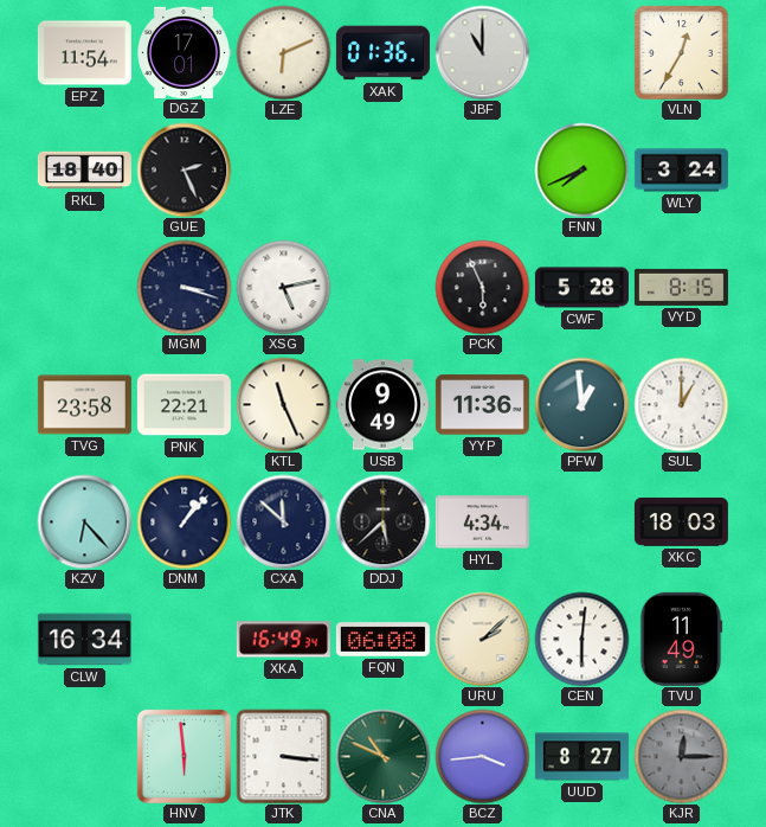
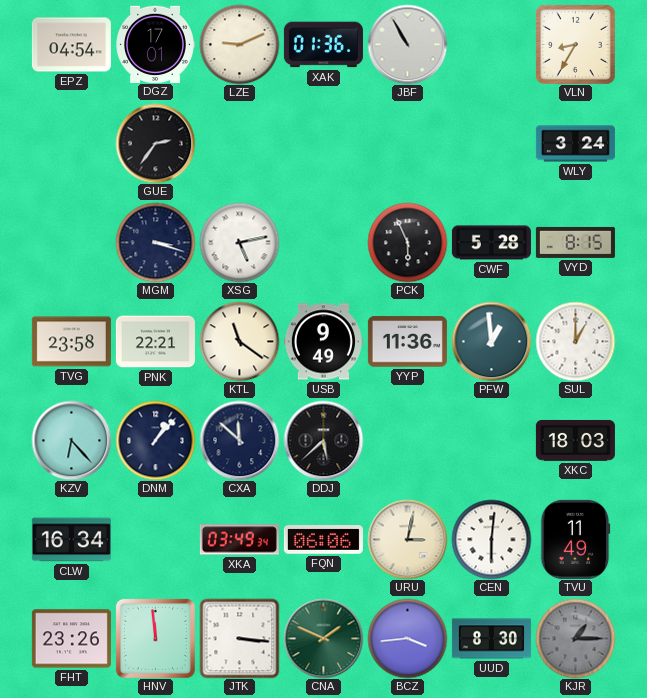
EPZ: 11:54 -> 04:54 (71, 45)
LZE: 6:11 -> 9:11 (239, 44)
JBF: 11:00 -> 10:55 (407, 44)
VLN: 12:35 -> 8:35 (575, 44)
RKL: 18:40 -> none (84, 171)
GUE: 2:26 -> 2:36 (155, 143)
FNN: 7:41 -> none (581, 169)
KTL: 11:26 -> 11:21 (239, 341)
HYL: 4:34 -> none (482, 523)
XKA: 16:49 -> 03:49 (239, 540)
FQN: 06:08 -> 06:06 (323, 540)
URU: 2:08 -> 3:02 (407, 539)
FHT: none -> 23:26 (71, 639)
HNV: 5:59 -> 11:59 (155, 638)
CNA: 10:49 -> 1:49 (323, 638)
UUD: 8:27 -> 8:30 (491, 639)
KJR: 12:15 -> 1:15 (575, 638)
